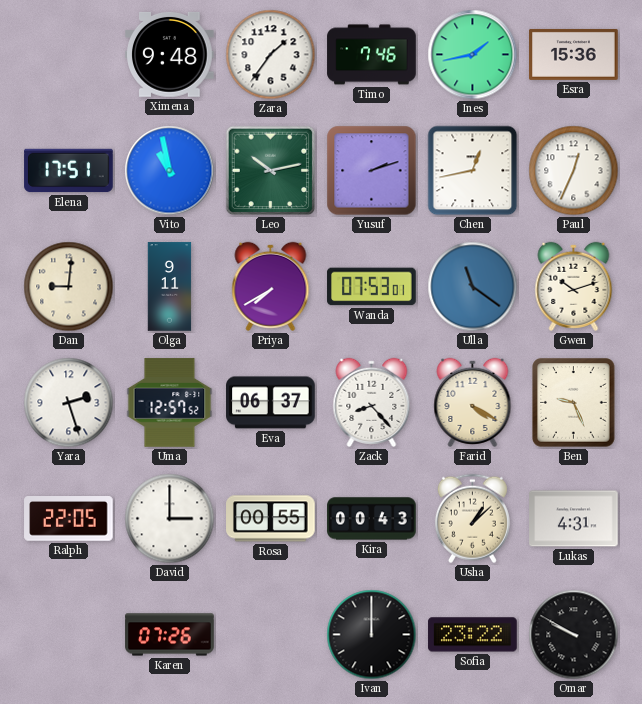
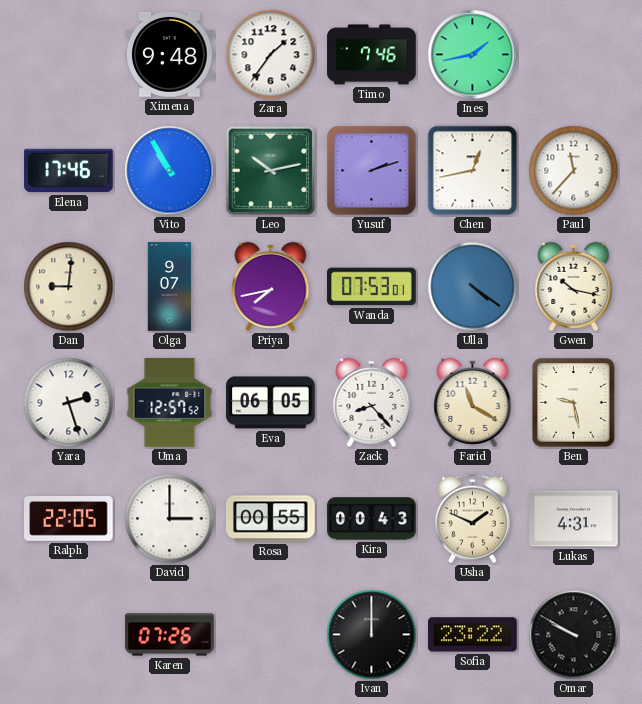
Esra: 15:36 -> none (574, 54)
Elena: 17:51 -> 17:46 (69, 171)
Vito: 10:58 -> 10:55 (170, 171)
Paul: 12:34 -> 11:37 (574, 171)
Olga: 9:11 -> 9:07 (170, 287)
Priya: 7:40 -> 7:43 (271, 286)
Ulla: 11:21 -> 4:21 (473, 287)
Gwen: 10:12 -> 10:17 (574, 286)
Eva: 06:37 -> 06:05 (271, 403)
Farid: 4:20 -> 11:20 (473, 402)
Ben: 9:26 -> 9:28 (574, 403)
Usha: 1:08 -> 1:49 (472, 519)
